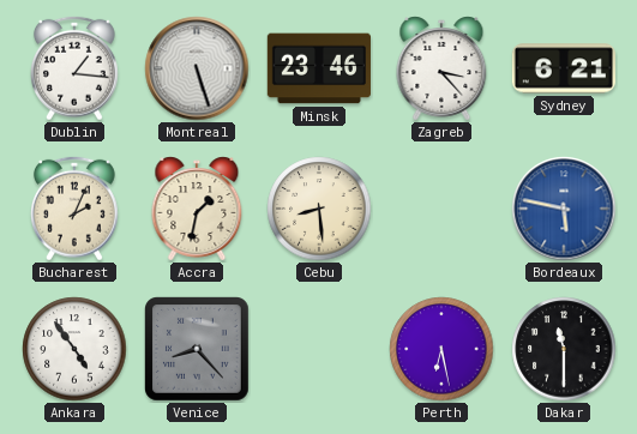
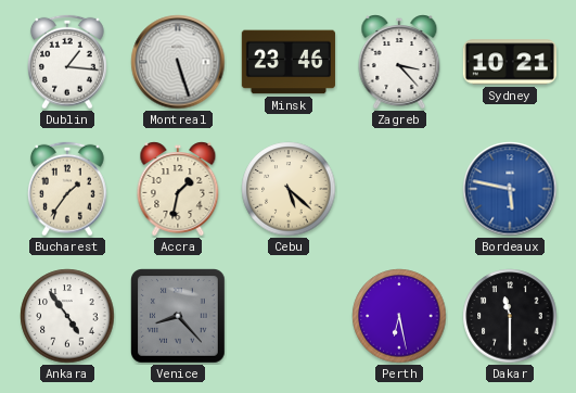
Sydney: 6:21 -> 10:21 (510, 62)
Bucharest: 2:04 -> 1:36 (68, 189)
Cebu: 8:29 -> 5:22 (289, 189)
